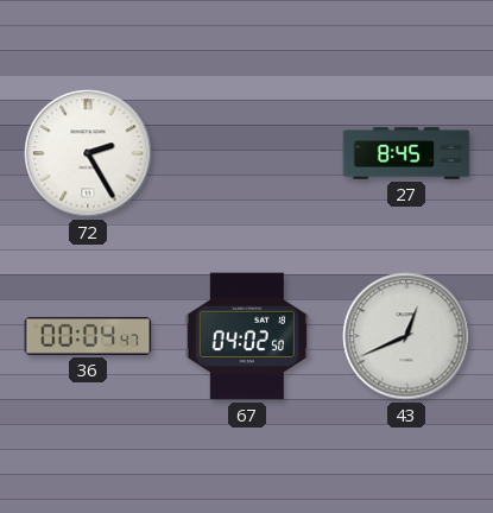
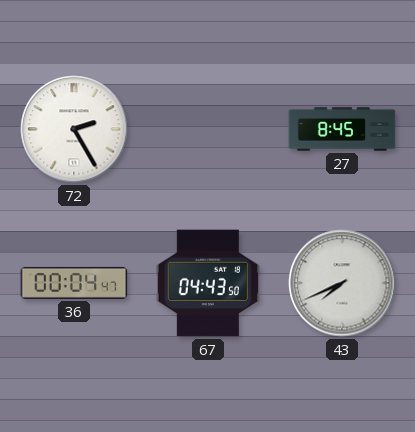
67: 04:02 -> 04:43 (207, 283)
43: 12:41 -> 7:41 (342, 283)
